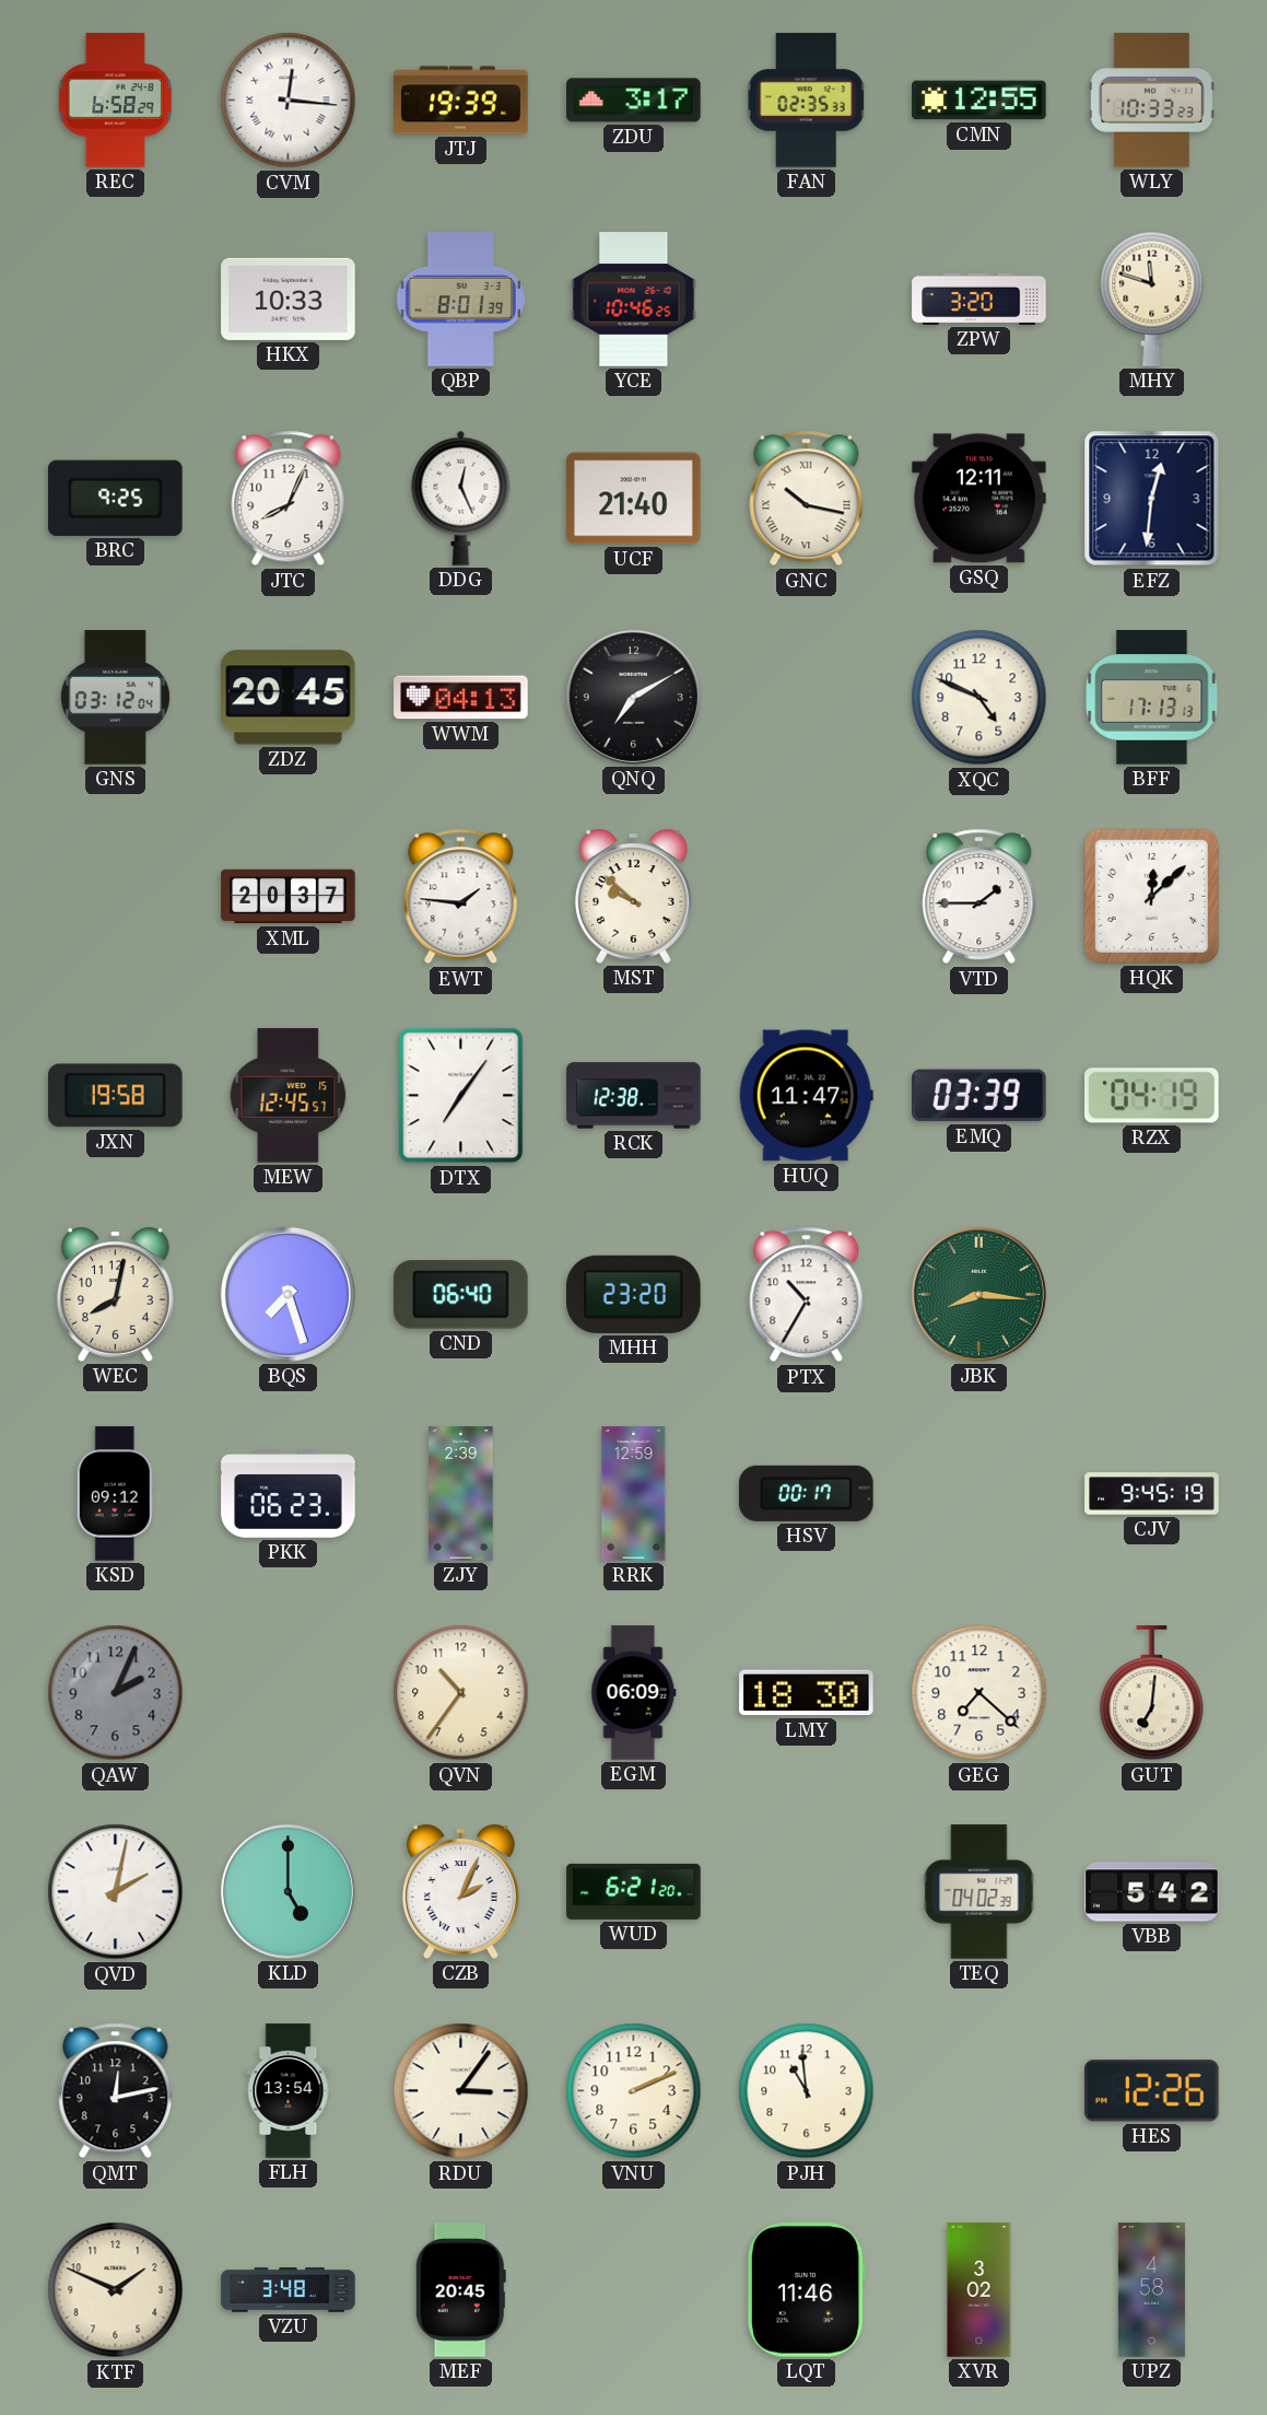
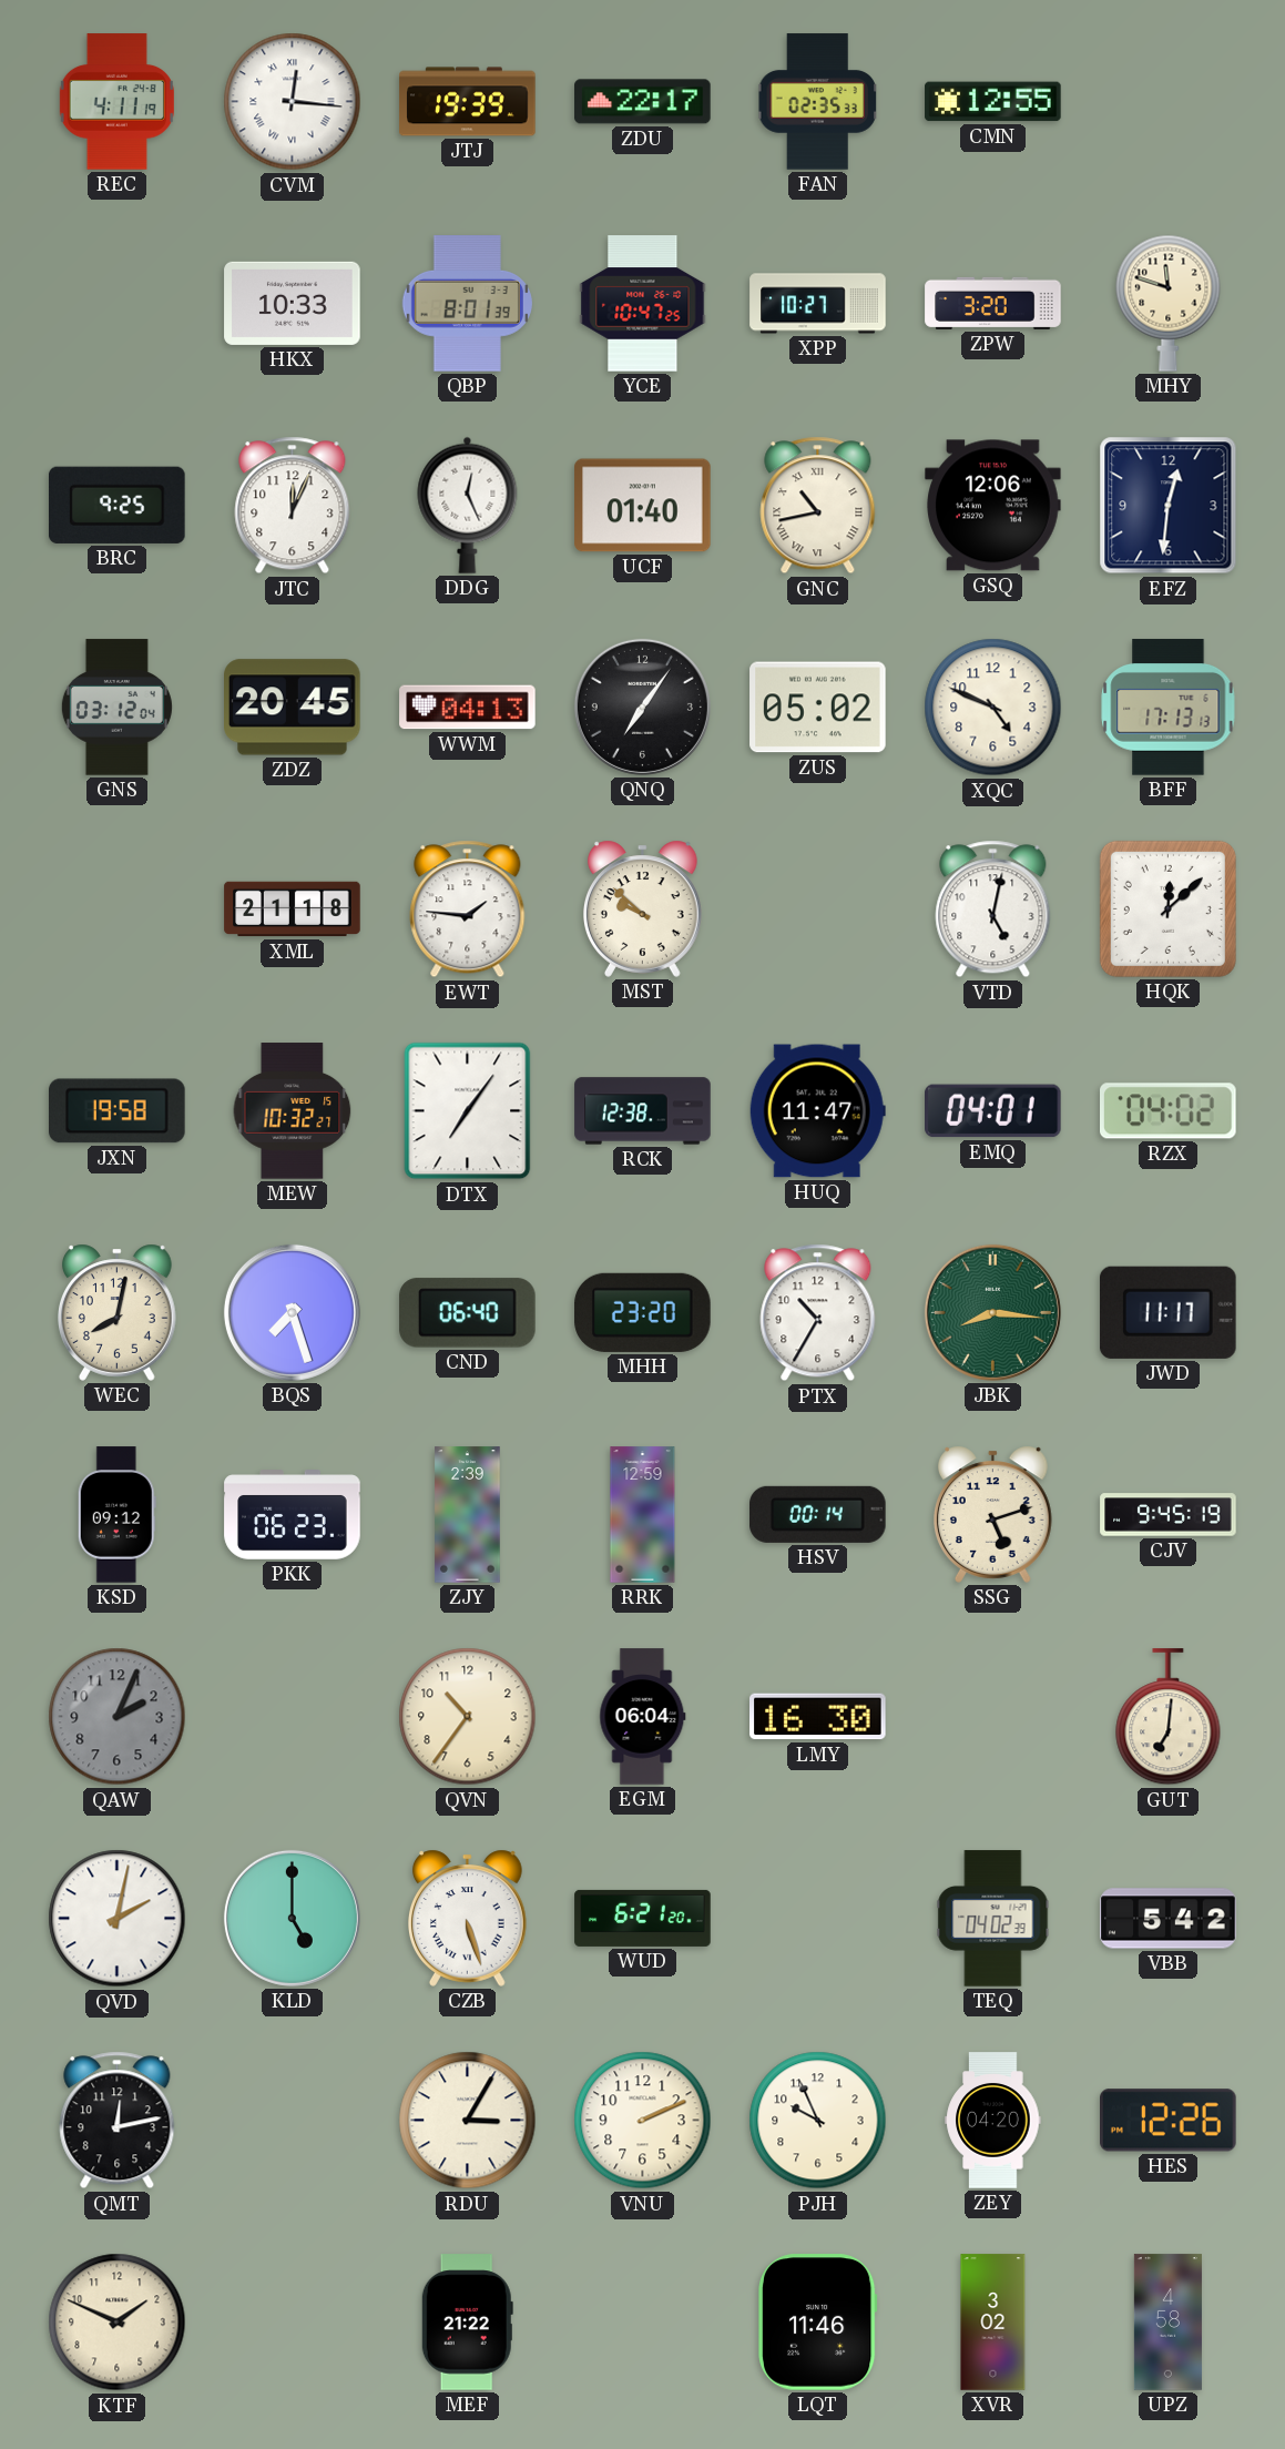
REC: 6:58 -> 4:11 (116, 102)
ZDU: 3:17 -> 22:17 (643, 102)
WLY: 10:33 -> none (1151, 101)
YCE: 10:46 -> 10:47 (643, 304)
XPP: none -> 10:27 (818, 304)
JTC: 8:04 -> 12:04 (293, 506)
UCF: 21:40 -> 01:40 (643, 506)
GNC: 10:17 -> 10:43 (818, 506)
GSQ: 12:11 -> 12:06 (993, 506)
QNQ: 7:10 -> 7:06 (642, 707)
ZUS: none -> 05:02 (818, 708)
XML: 20:37 -> 21:18 (293, 910)
VTD: 1:45 -> 5:02 (993, 910)
MEW: 12:45 -> 10:32 (293, 1111)
EMQ: 03:39 -> 04:01 (993, 1111)
RZX: 04:19 -> 04:02 (1169, 1111)
JWD: none -> 11:17 (1167, 1312)
HSV: 00:17 -> 00:14 (818, 1514)
SSG: none -> 5:12 (993, 1514)
EGM: 06:09 -> 06:04 (643, 1717)
LMY: 18:30 -> 16:30 (818, 1717)
GEG: 7:22 -> none (979, 1693)
CZB: 2:04 -> 5:27 (468, 1918)
FLH: 13:54 -> none (289, 2091)
RDU: 3:06 -> 3:05 (468, 2121)
PJH: 10:59 -> 9:56 (818, 2121)
ZEY: none -> 04:20 (993, 2121)
VZU: 3:48 -> none (289, 2290)
MEF: 20:45 -> 21:22 (467, 2323)
